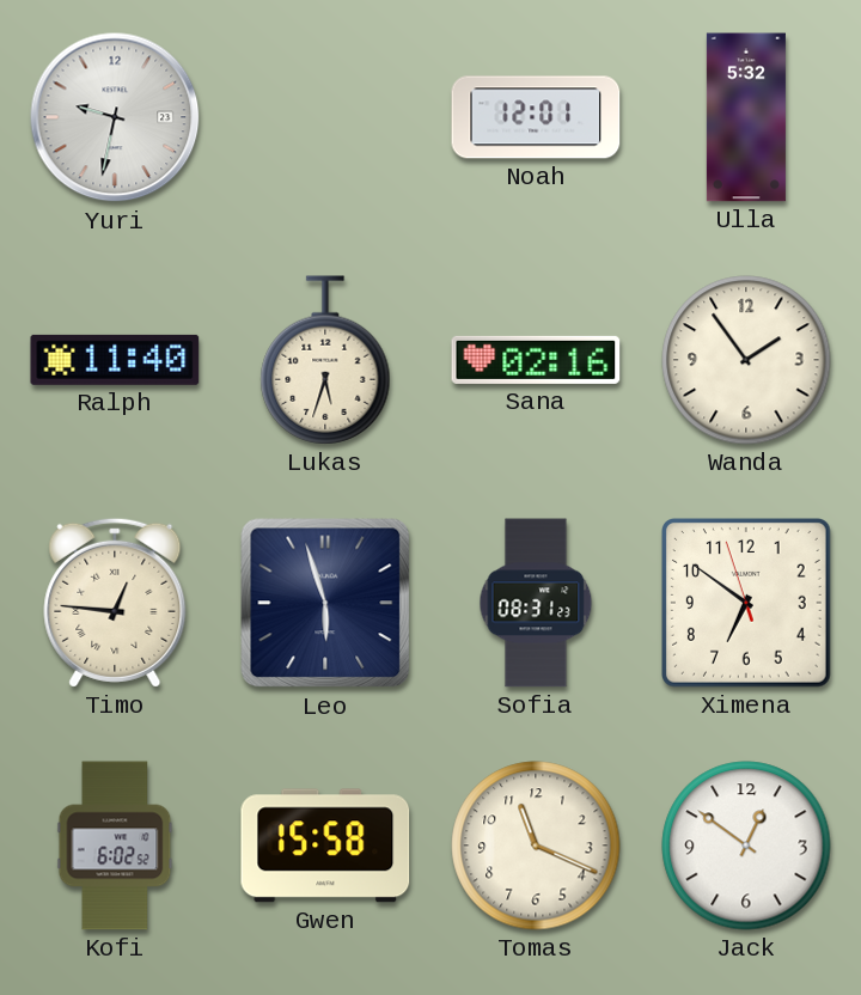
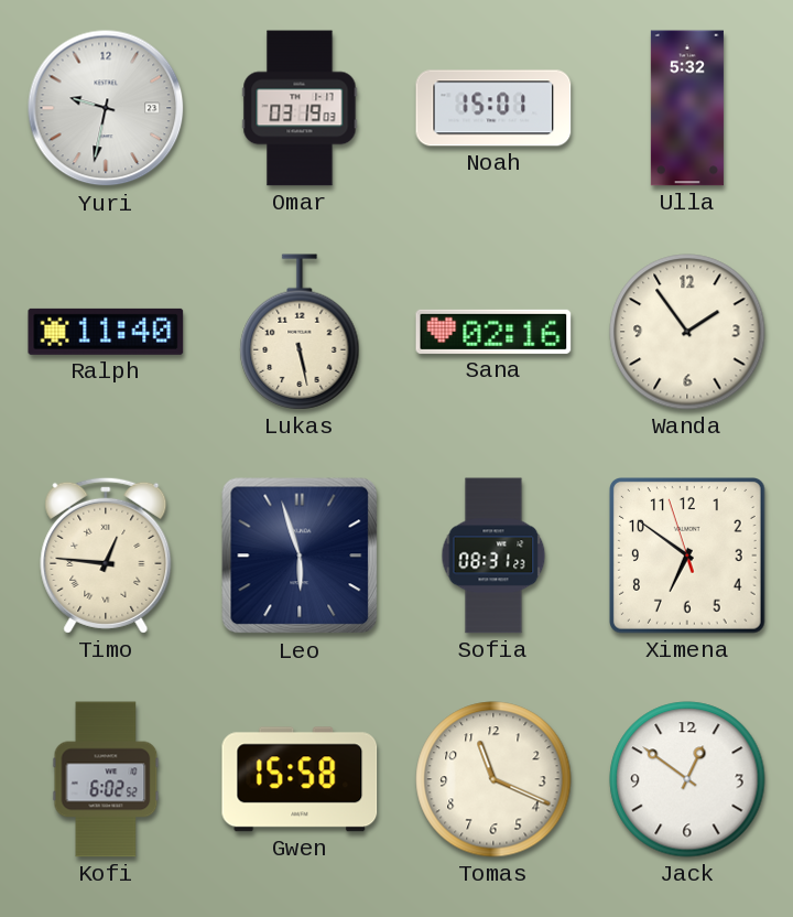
Omar: none -> 03:19 (300, 108)
Noah: 12:01 -> 15:01 (493, 108)
Lukas: 5:33 -> 5:28 (300, 332)
